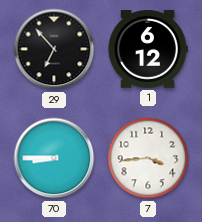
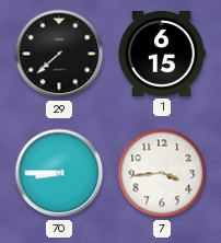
29: 6:53 -> 7:38 (59, 54)
1: 6:12 -> 6:15 (162, 55)
